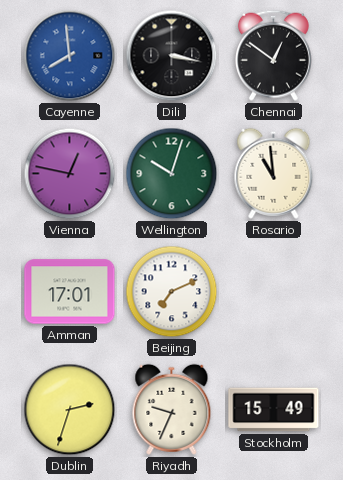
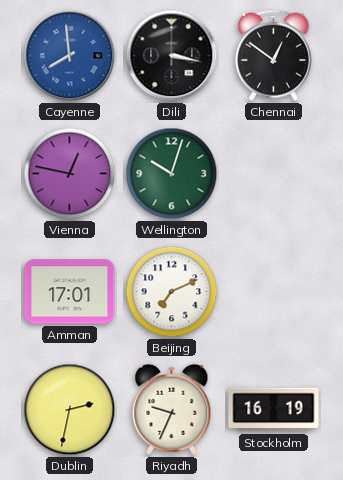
Rosario: 10:59 -> none (274, 173)
Dublin: 2:33 -> 2:32 (70, 410)
Stockholm: 15:49 -> 16:19 (274, 410)
